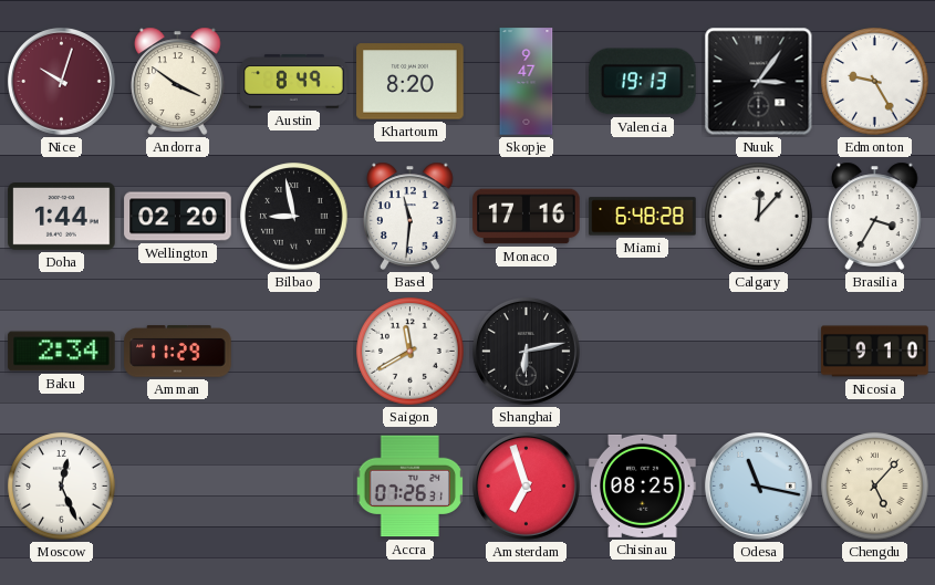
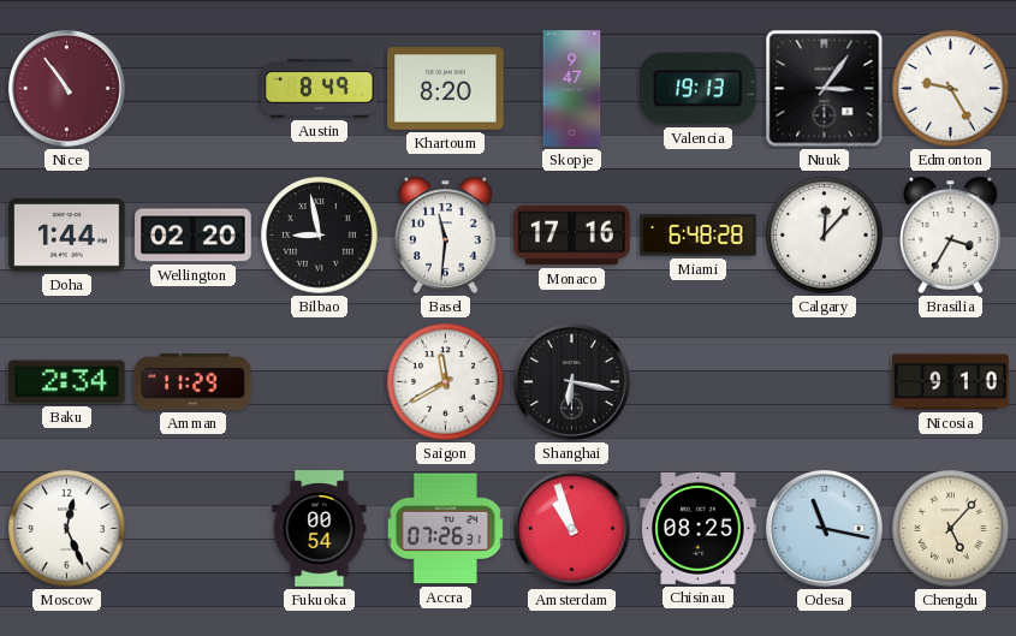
Nice: 10:03 -> 10:54 (66, 88)
Andorra: 3:51 -> none (178, 81)
Shanghai: 6:13 -> 6:17 (571, 381)
Fukuoka: none -> 00:54 (320, 529)
Amsterdam: 6:57 -> 10:57 (571, 528)
